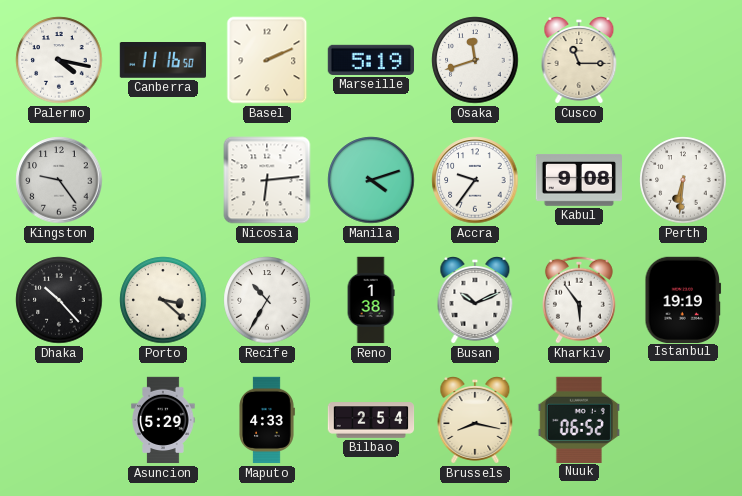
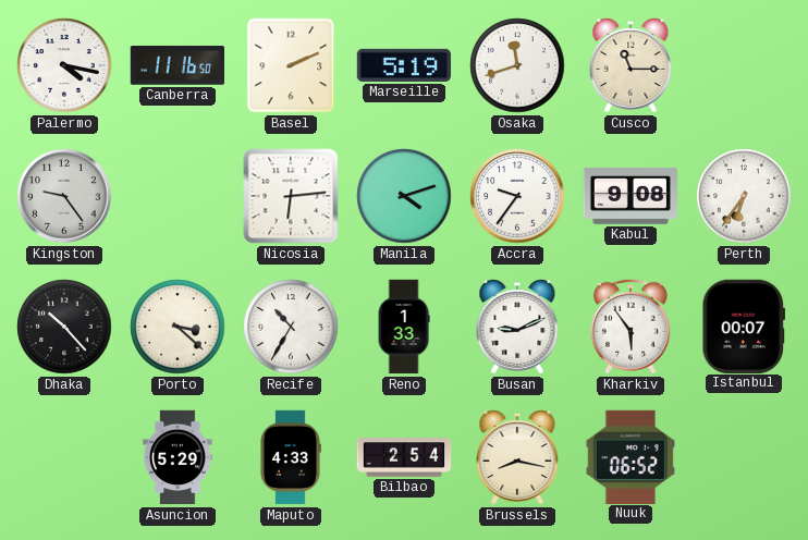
Perth: 6:31 -> 6:36 (744, 196)
Reno: 1:38 -> 1:33 (404, 327)
Busan: 10:11 -> 9:11 (517, 328)
Istanbul: 19:19 -> 00:07 (744, 326)
